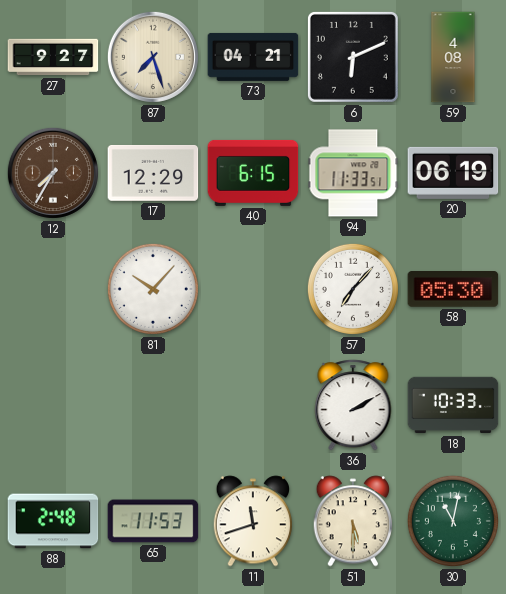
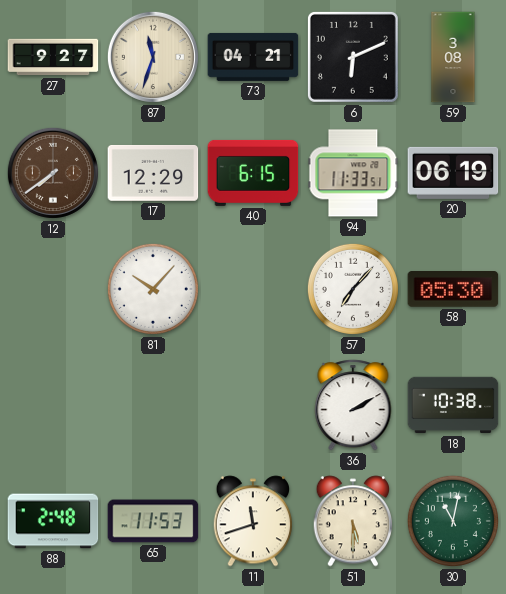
87: 7:27 -> 11:33 (153, 57)
59: 4:08 -> 3:08 (453, 57)
12: 7:35 -> 7:39 (53, 173)
18: 10:33 -> 10:38 (453, 405)
